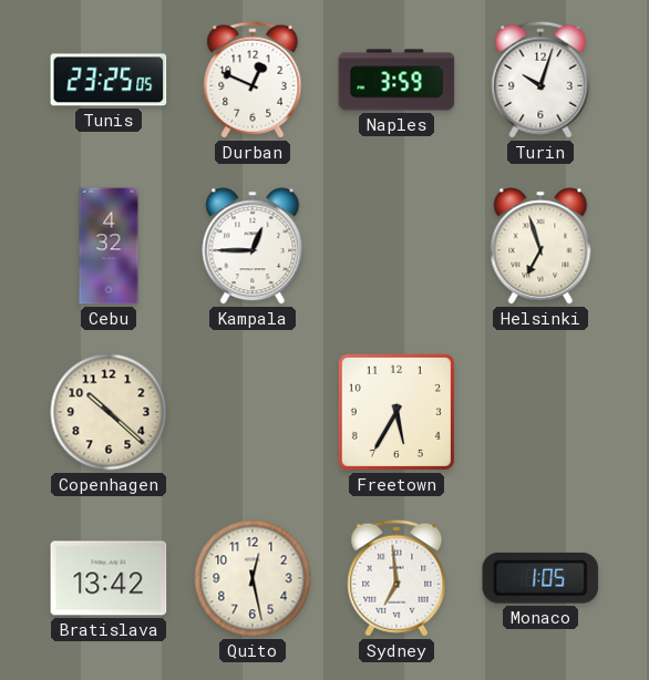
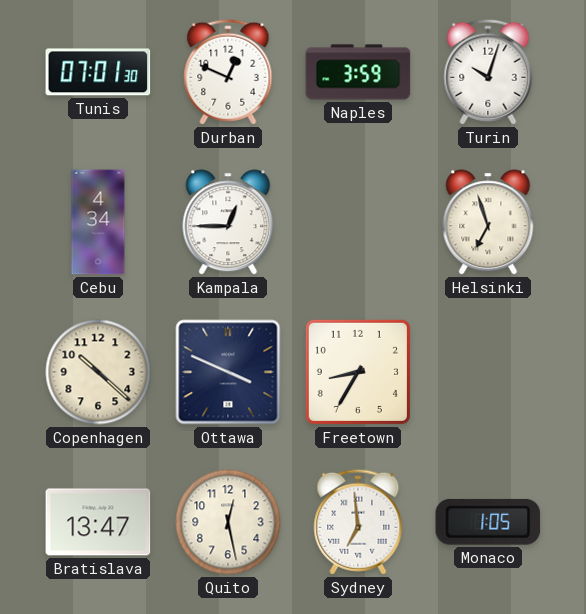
Tunis: 23:25 -> 07:01 (98, 72)
Cebu: 4:32 -> 4:34 (98, 222)
Ottawa: none -> 3:49 (228, 372)
Freetown: 5:35 -> 8:35 (358, 372)
Bratislava: 13:42 -> 13:47 (98, 522)
